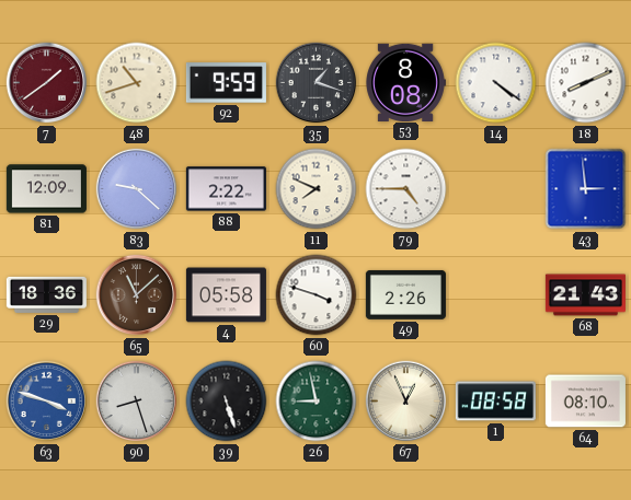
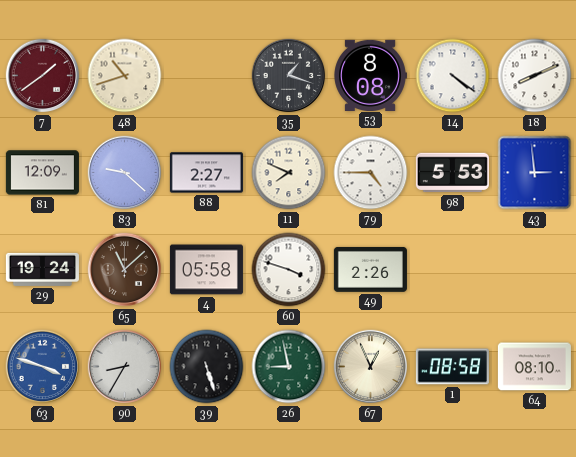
92: 9:59 -> none (226, 83)
88: 2:22 -> 2:27 (206, 173)
98: none -> 5:53 (452, 173)
29: 18:36 -> 19:24 (42, 269)
68: 21:43 -> none (585, 295)
90: 8:27 -> 8:35 (125, 367)
